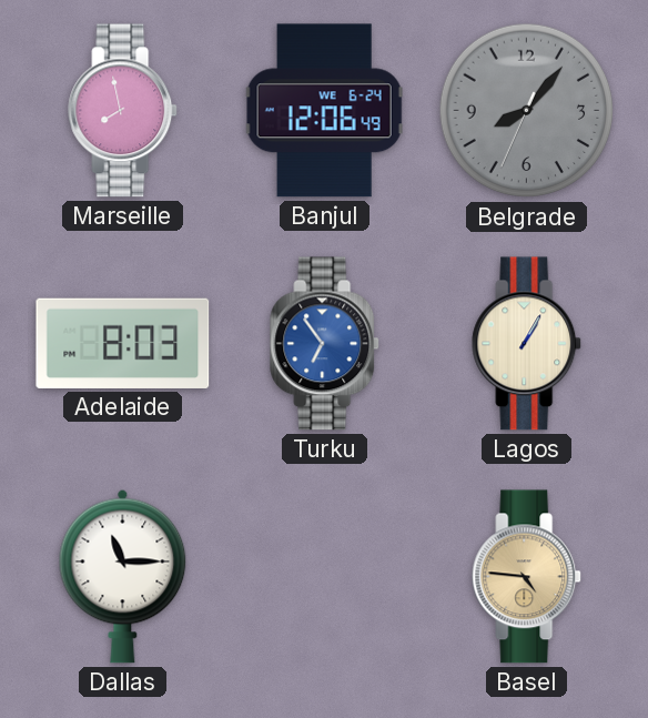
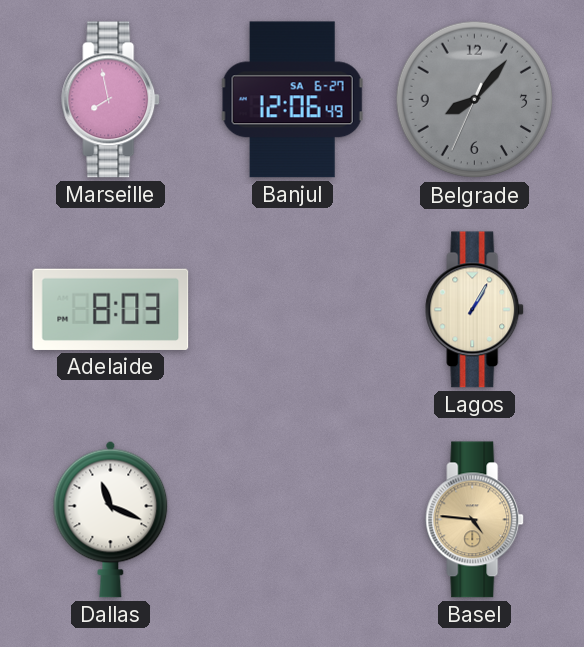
Banjul date: WE 6-24 -> SA 6-27 (292, 100)
Turku: 6:54 -> none (325, 344)
Dallas: 11:15 -> 11:19 (111, 519)
